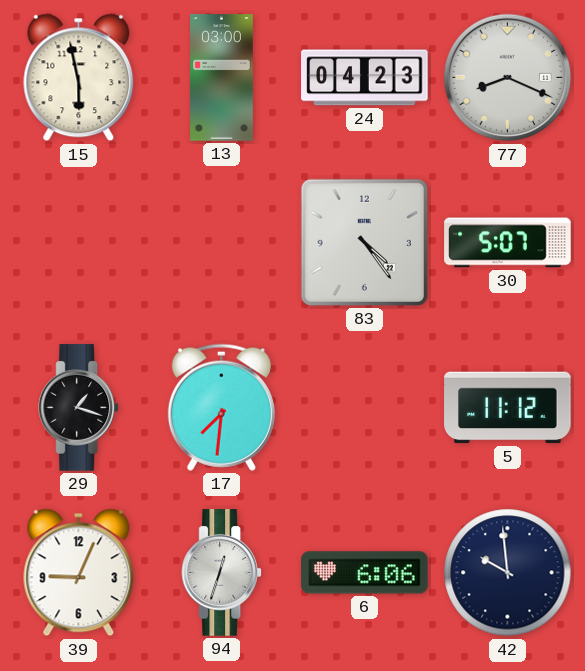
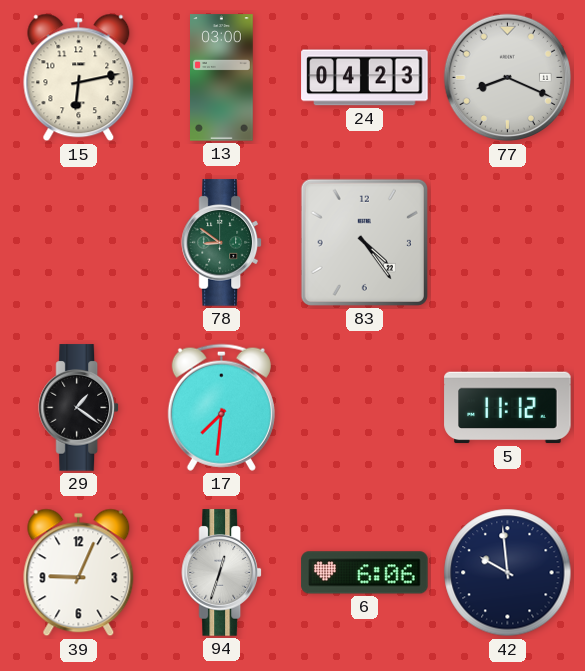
15: 5:58 -> 6:13 (79, 78)
78: none -> 8:51 (221, 243)
30: 5:07 -> none (508, 243)
29: 1:18 -> 1:21 (78, 408)
